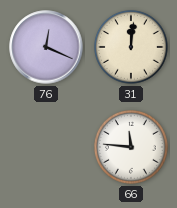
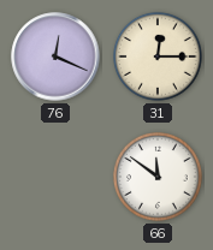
31: 12:01 -> 12:15 (158, 56)
66: 11:46 -> 11:51 (158, 177)
